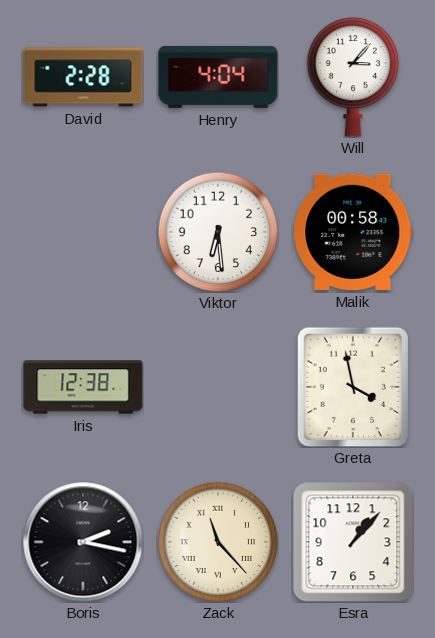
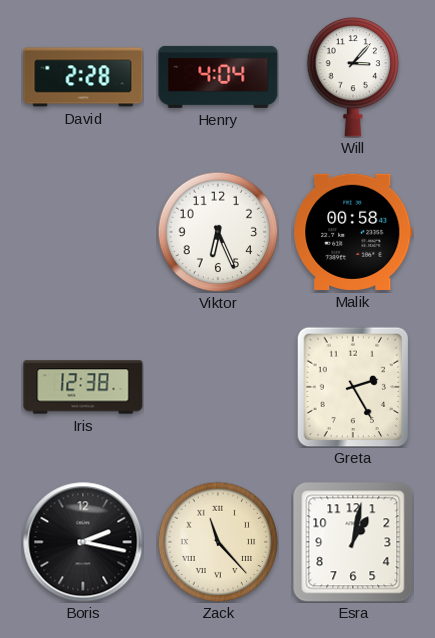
Viktor: 6:29 -> 6:26 (218, 232)
Greta: 3:58 -> 2:25 (353, 387)
Esra: 1:07 -> 1:02 (353, 542)
